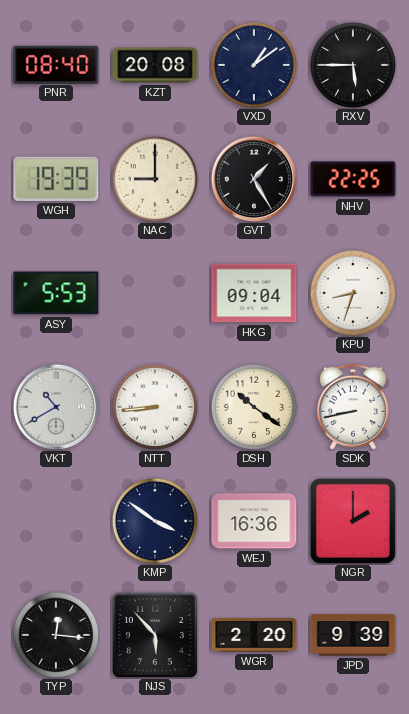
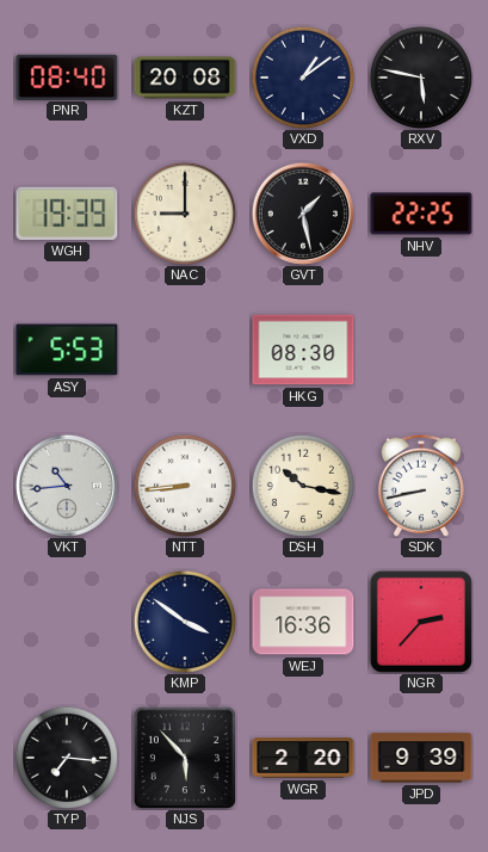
RXV: 5:45 -> 5:47 (420, 76)
GVT: 1:25 -> 1:28 (303, 214)
HKG: 09:04 -> 08:30 (303, 350)
KPU: 8:33 -> none (352, 292)
VKT: 10:40 -> 10:44 (67, 486)
DSH: 10:21 -> 10:17 (302, 484)
NGR: 2:00 -> 2:37 (421, 622)
TYP: 12:16 -> 7:16 (66, 757)
